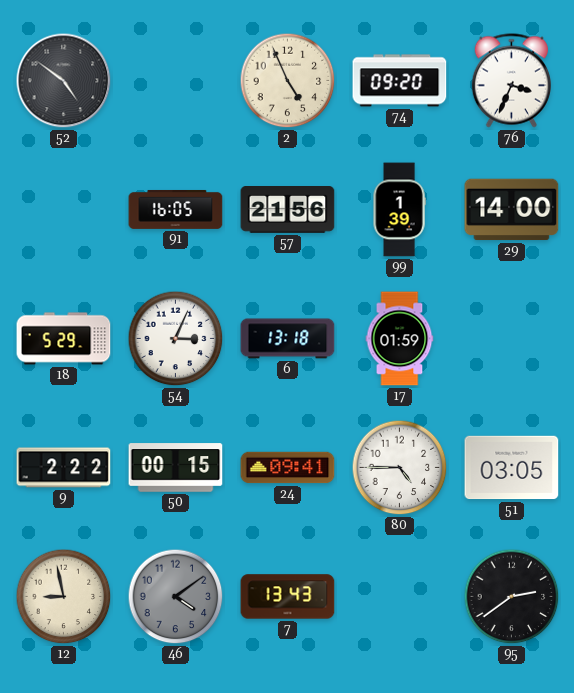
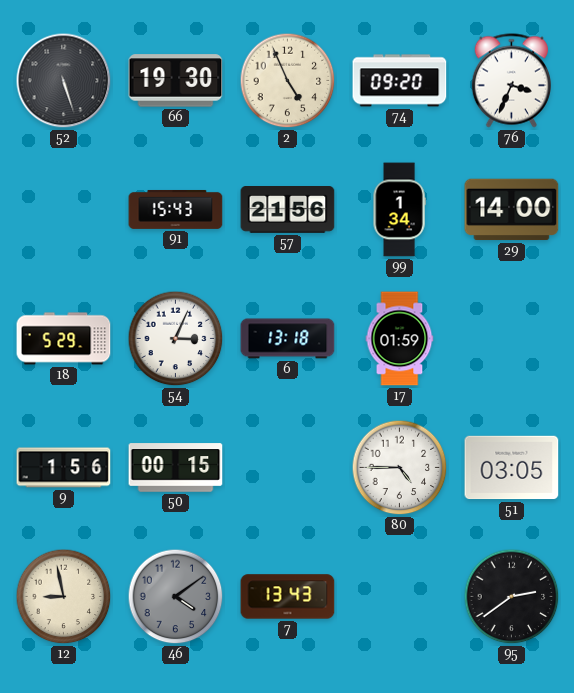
52: 4:51 -> 5:27 (64, 81)
66: none -> 19:30 (176, 81)
91: 16:05 -> 15:43 (176, 209)
99: 1:39 -> 1:34 (399, 210)
9: 2:22 -> 1:56 (64, 468)
24: 09:41 -> none (288, 468)
